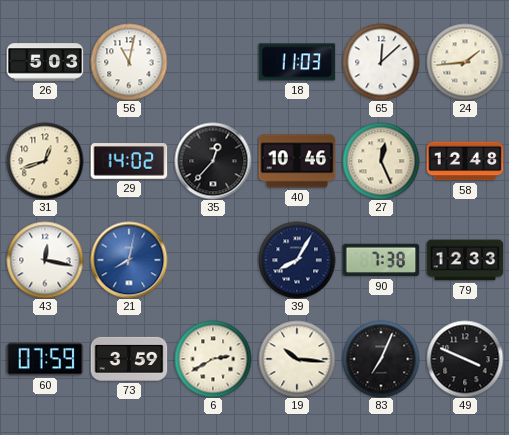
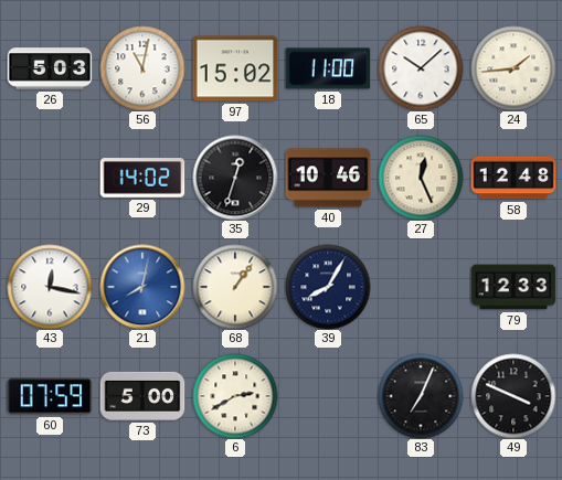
97: none -> 15:02 (235, 68)
18: 11:03 -> 11:00 (328, 68)
65: 12:08 -> 10:08 (421, 68)
31: 12:42 -> none (45, 161)
35: 12:37 -> 12:33 (235, 178)
68: none -> 1:06 (235, 287)
90: 7:38 -> none (381, 260)
73: 3:59 -> 5:00 (142, 396)
19: 10:16 -> none (297, 359)
